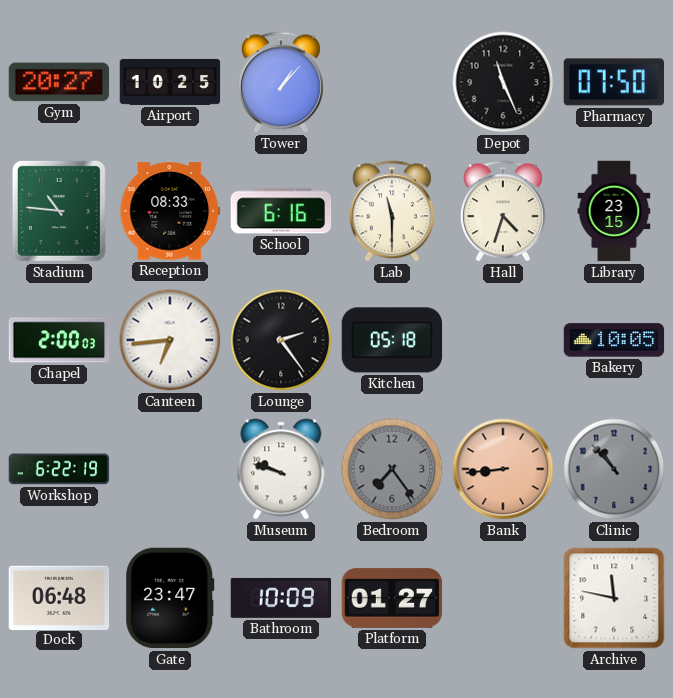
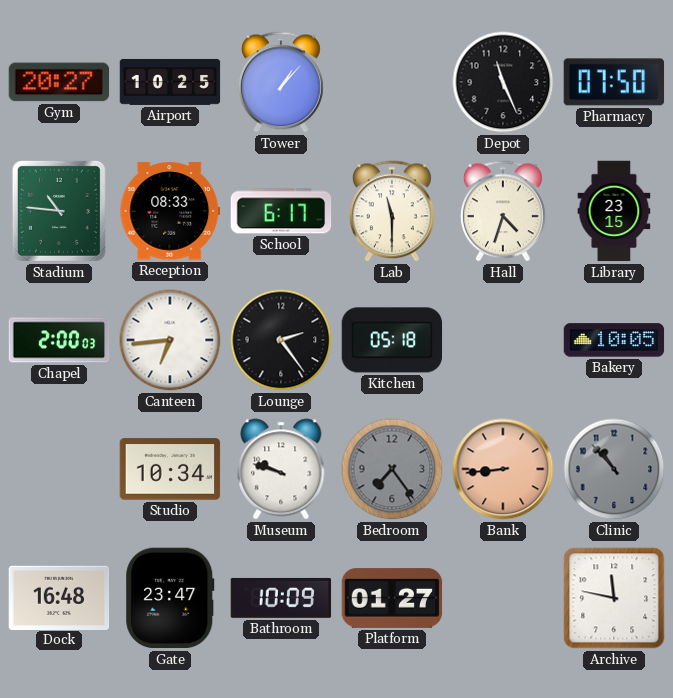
School: 6:16 -> 6:17 (281, 211)
Workshop: 6:22 -> none (59, 469)
Studio: none -> 10:34 (170, 469)
Dock: 06:48 -> 16:48 (59, 597)
